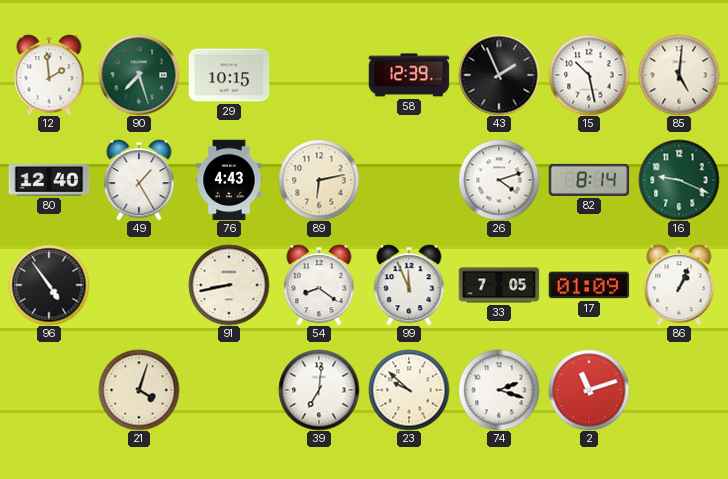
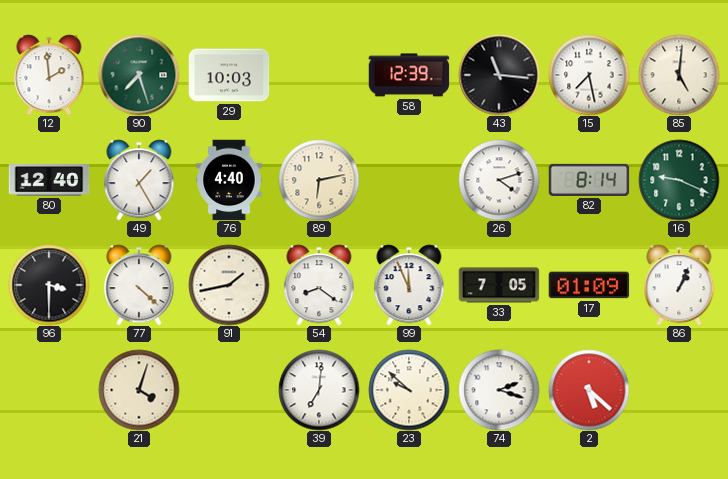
29: 10:15 -> 10:03 (229, 75)
43: 1:56 -> 11:16 (499, 75)
15: 10:28 -> 7:28 (589, 75)
76: 4:43 -> 4:40 (229, 180)
96: 4:54 -> 3:30 (49, 285)
77: none -> 4:22 (139, 285)
91: 8:43 -> 1:43 (229, 285)
2: 11:12 -> 5:22 (589, 390)
